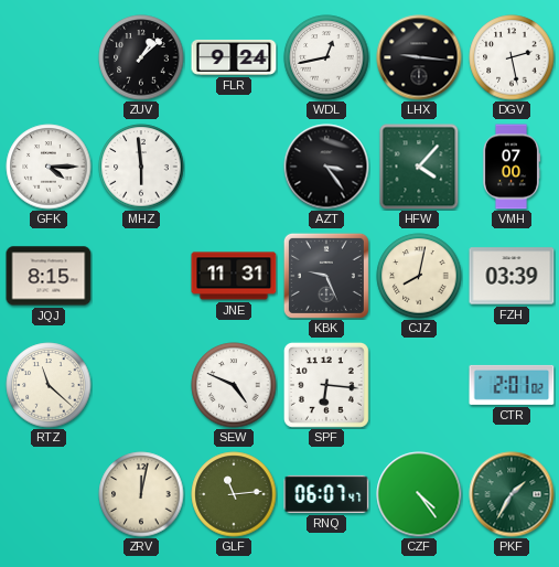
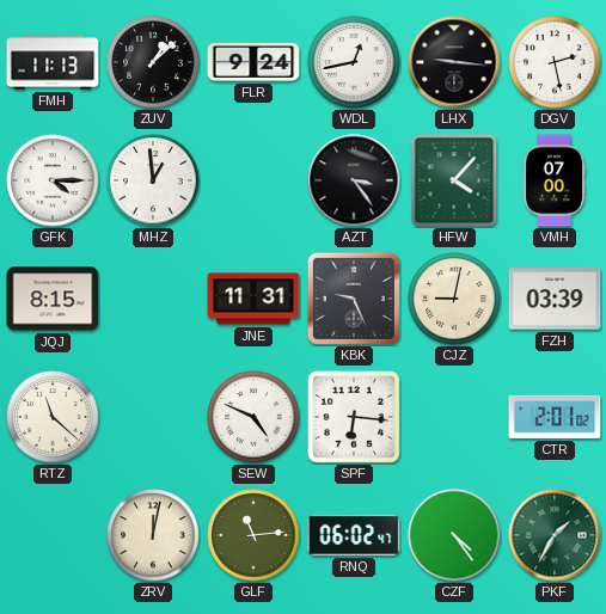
FMH: none -> 11:13 (53, 62)
MHZ: 5:59 -> 12:59 (153, 180)
CJZ: 8:02 -> 9:02 (454, 299)
RNQ: 06:07 -> 06:02 (354, 535)
